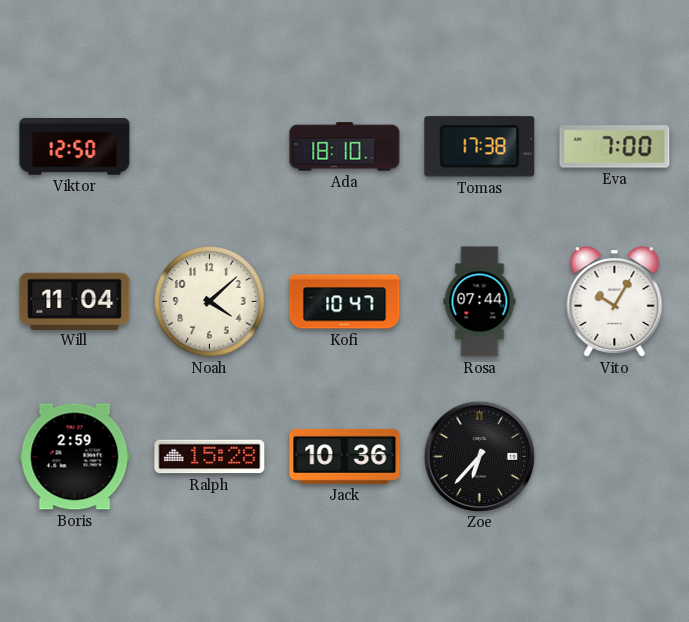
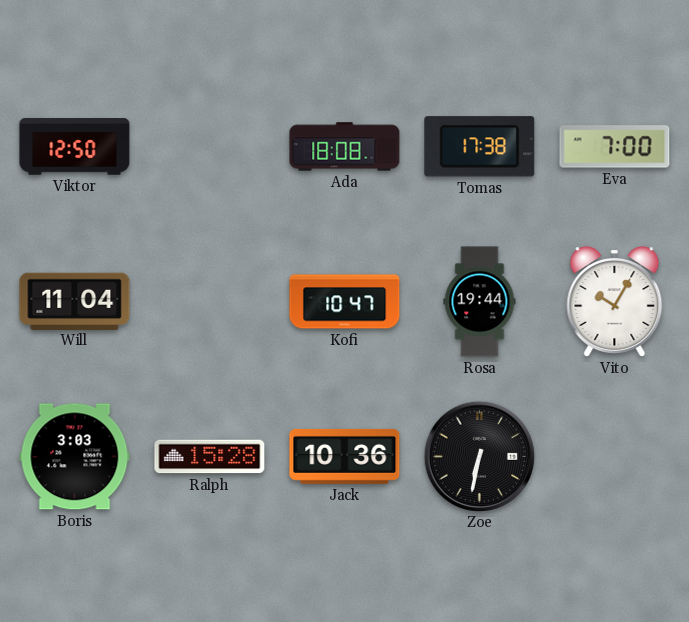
Ada: 18:10 -> 18:08 (345, 147)
Noah: 4:08 -> none (210, 302)
Rosa: 07:44 -> 19:44 (480, 302)
Boris: 2:59 -> 3:03 (75, 457)
Zoe: 6:37 -> 6:32 (479, 456)
